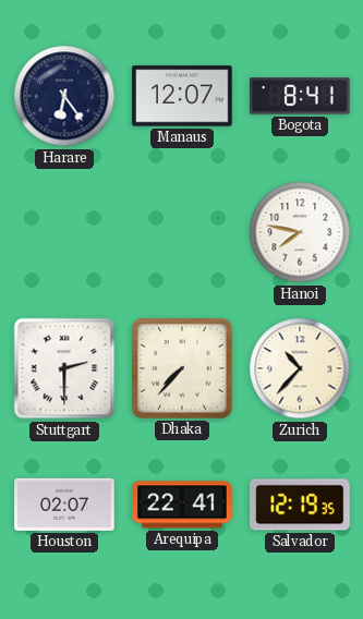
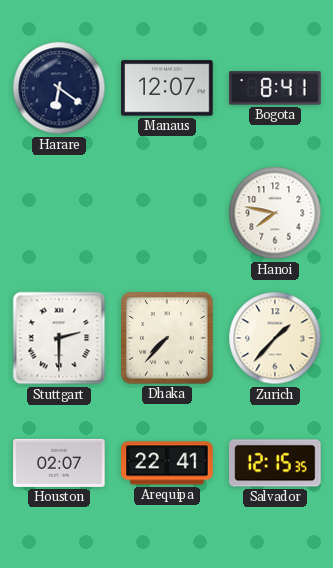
Harare: 6:24 -> 6:21 (59, 88)
Zurich: 10:37 -> 1:37 (275, 338)
Salvador: 12:19 -> 12:15 (275, 463)
